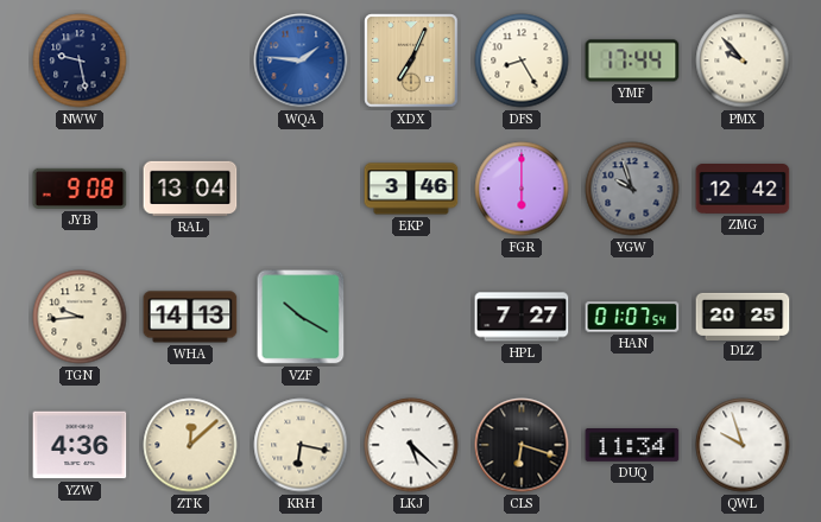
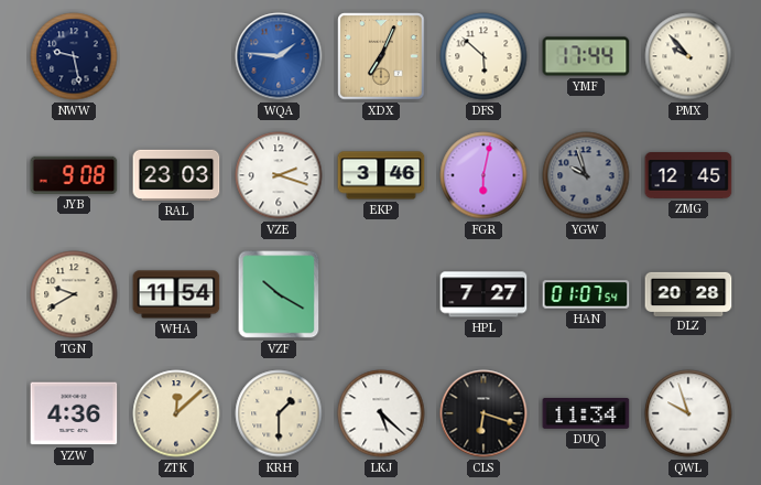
DFS: 8:25 -> 5:52 (483, 56)
RAL: 13:04 -> 23:03 (176, 175)
VZE: none -> 2:18 (279, 175)
FGR: 6:00 -> 6:02 (483, 175)
ZMG: 12:42 -> 12:45 (688, 176)
TGN: 9:44 -> 9:40 (74, 294)
WHA: 14:13 -> 11:54 (176, 294)
DLZ: 20:25 -> 20:28 (688, 293)
KRH: 6:17 -> 1:30 (279, 413)
